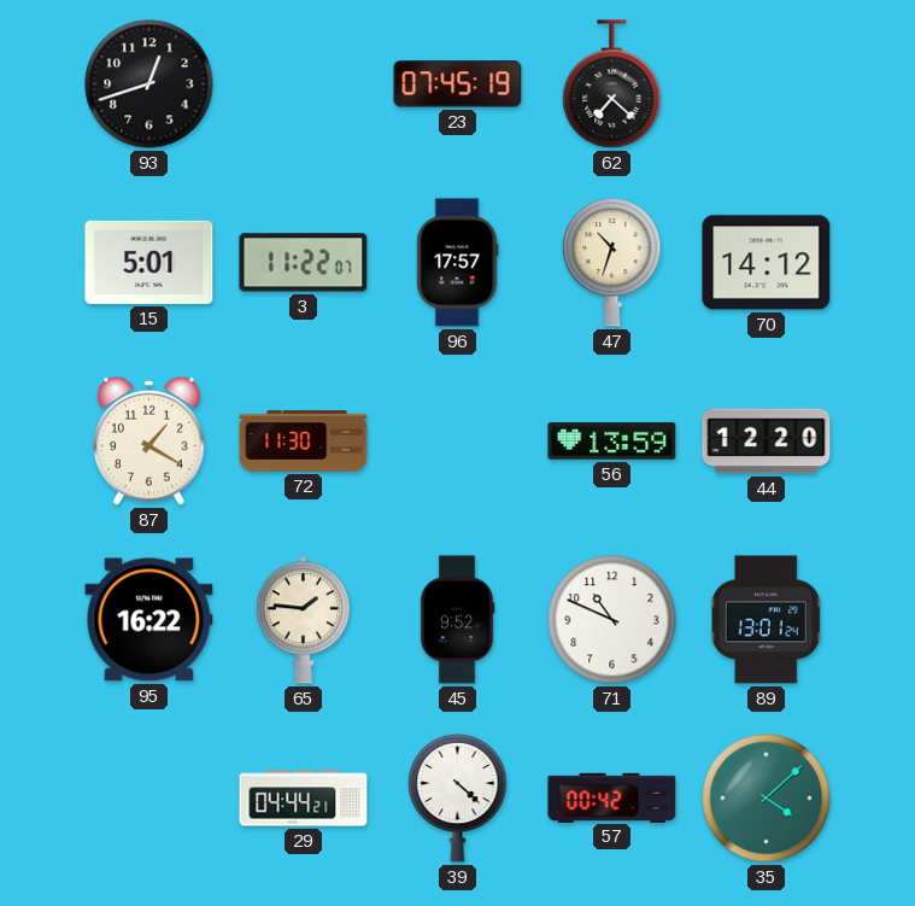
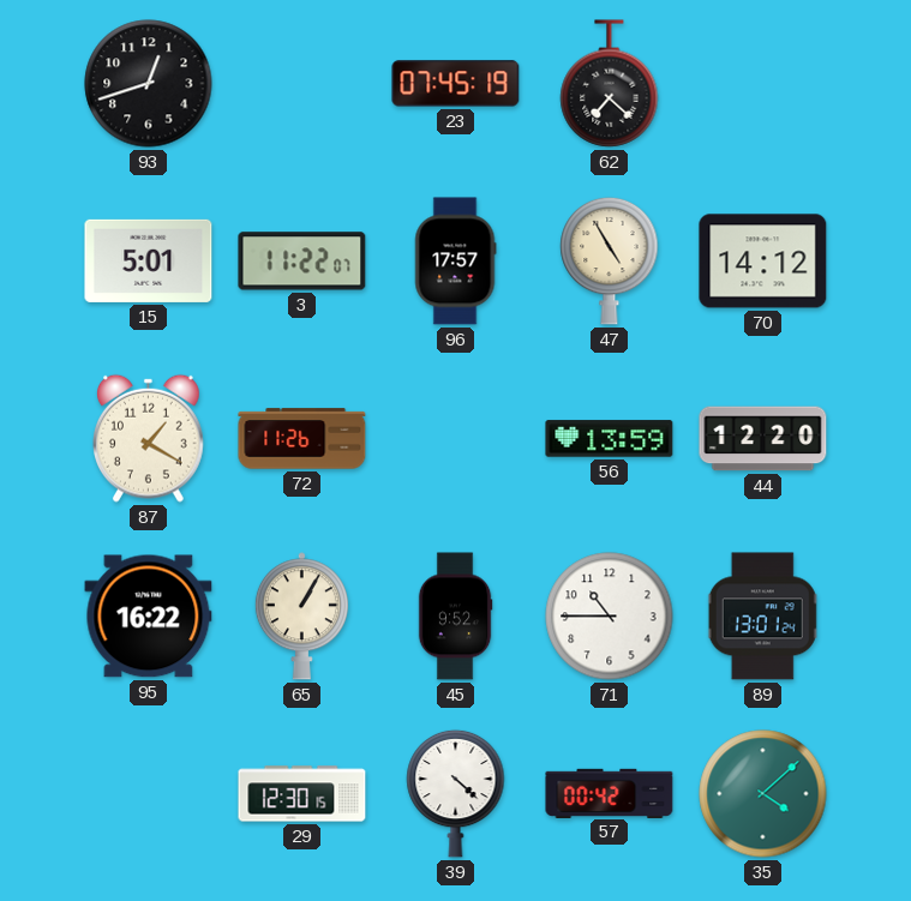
47: 10:33 -> 4:55 (610, 260)
72: 11:30 -> 11:26 (302, 439)
65: 1:46 -> 1:05 (301, 617)
71: 10:49 -> 10:45 (610, 617)
29: 04:44 -> 12:30 (302, 794)
